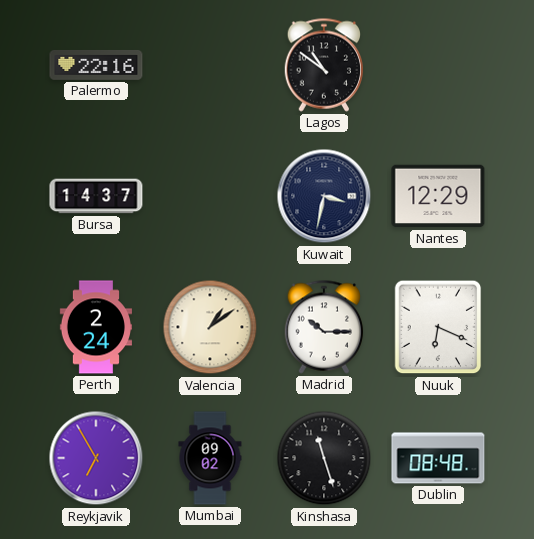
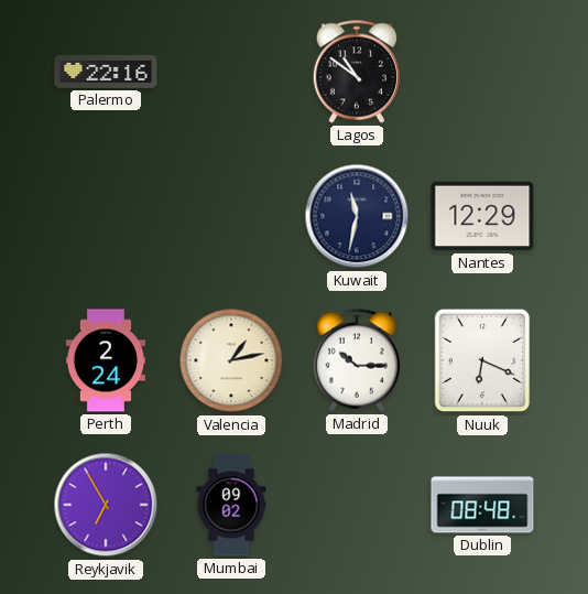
Bursa: 14:37 -> none (96, 196)
Kuwait: 3:32 -> 11:32 (357, 216)
Valencia: 1:09 -> 1:13 (231, 360)
Kinshasa: 11:27 -> none (324, 458)
